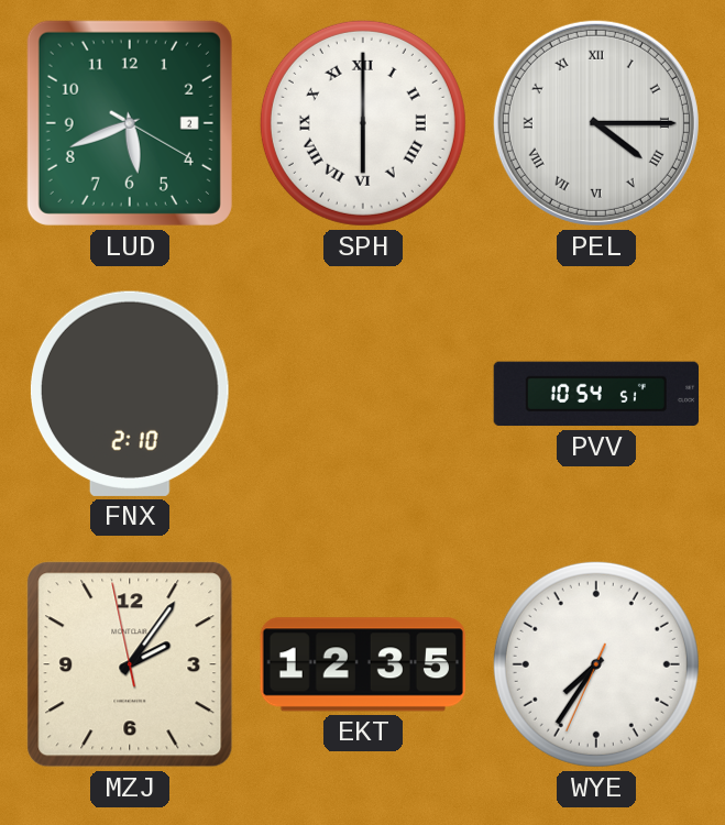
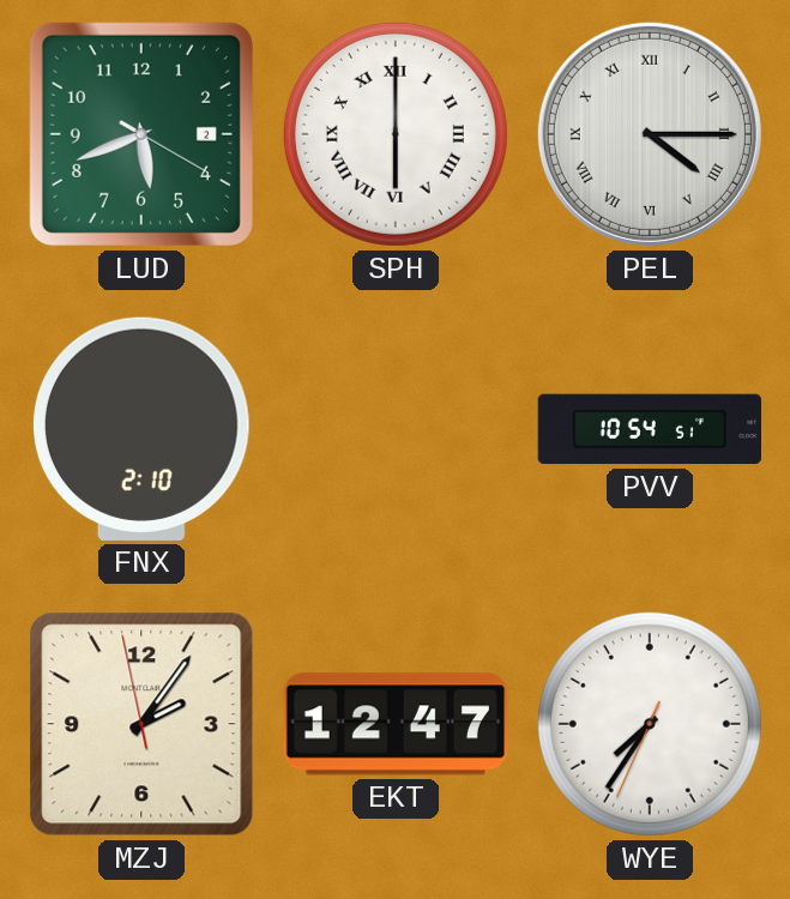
EKT: 12:35 -> 12:47 (396, 724)
